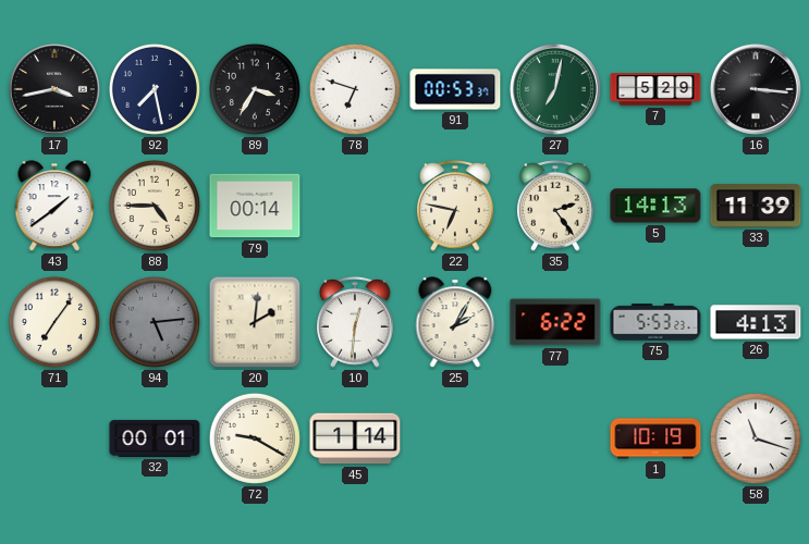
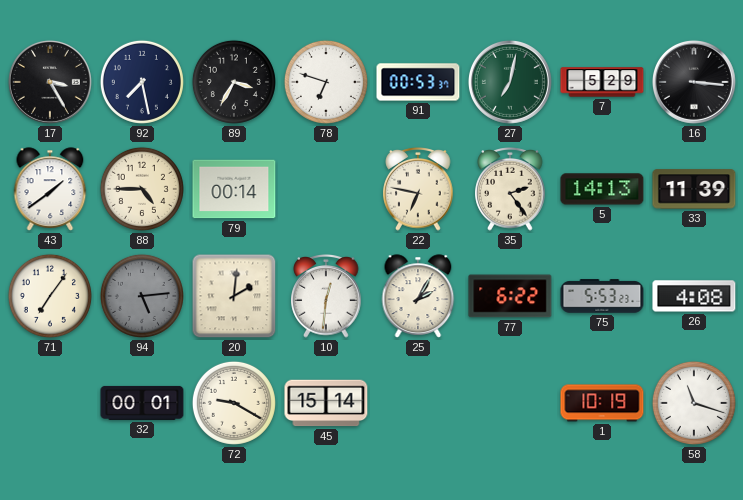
17: 3:43 -> 3:25 (50, 82)
26: 4:13 -> 4:08 (694, 296)
45: 1:14 -> 15:14 (326, 403)
